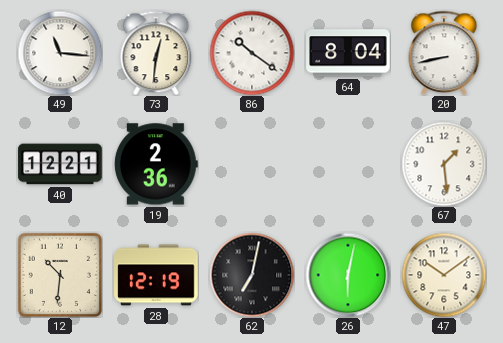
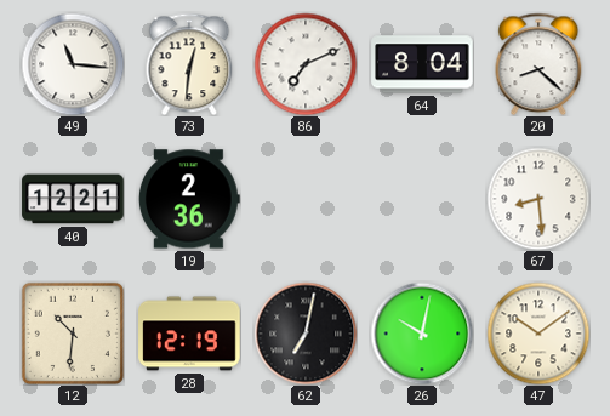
86: 10:21 -> 7:11 (306, 64)
20: 8:43 -> 8:22 (538, 64)
67: 1:29 -> 8:29 (538, 199)
26: 6:02 -> 10:02 (422, 334)
